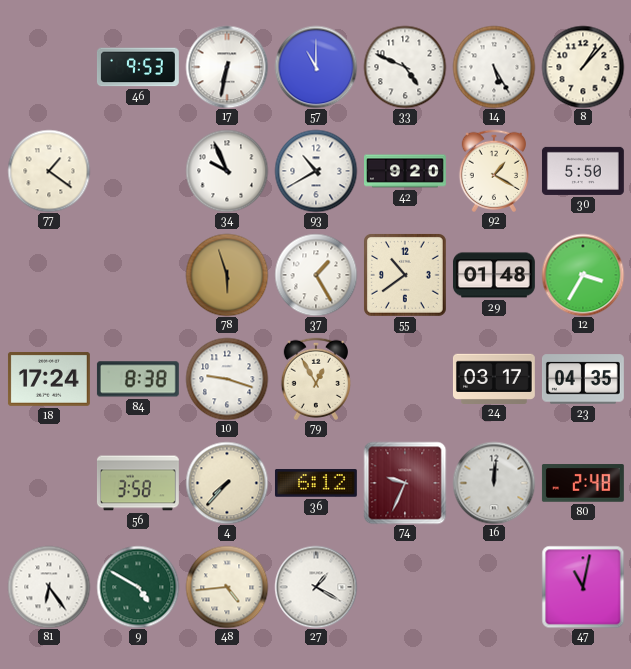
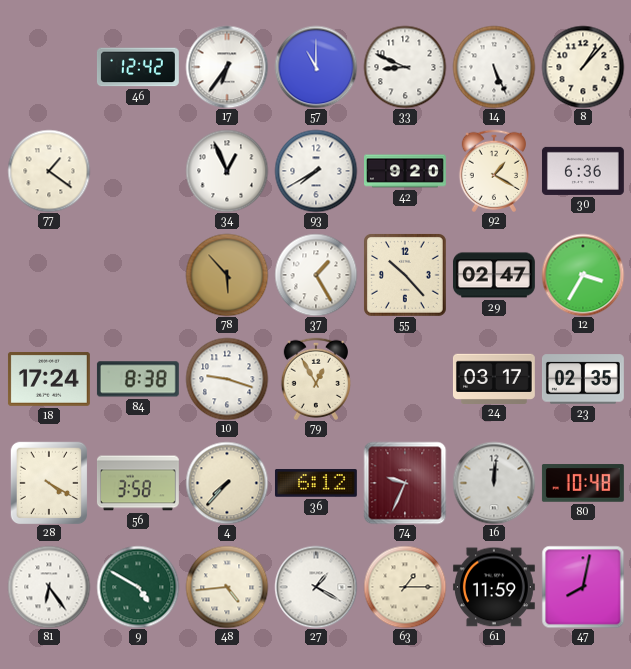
46: 9:53 -> 12:42 (138, 67)
17: 6:32 -> 6:36 (227, 67)
33: 4:49 -> 8:49 (405, 67)
14: 5:25 -> 5:26 (494, 67)
34: 9:56 -> 12:56 (227, 171)
93: 10:40 -> 7:40 (316, 171)
30: 5:50 -> 6:36 (583, 171)
78: 5:57 -> 5:53 (227, 275)
55: 10:39 -> 10:23 (405, 275)
29: 01:48 -> 02:47 (494, 275)
23: 04:35 -> 02:35 (583, 379)
28: none -> 4:20 (49, 483)
80: 2:48 -> 10:48 (583, 483)
63: none -> 1:15 (405, 587)
61: none -> 11:59 (494, 587)
47: 11:02 -> 8:02 (583, 587)
